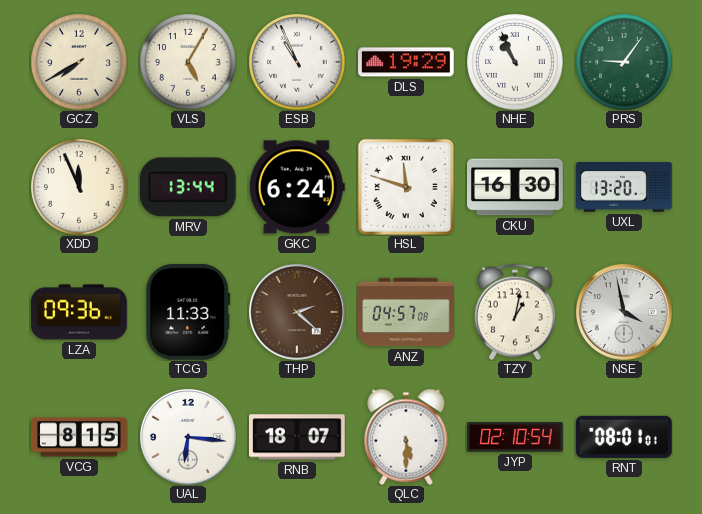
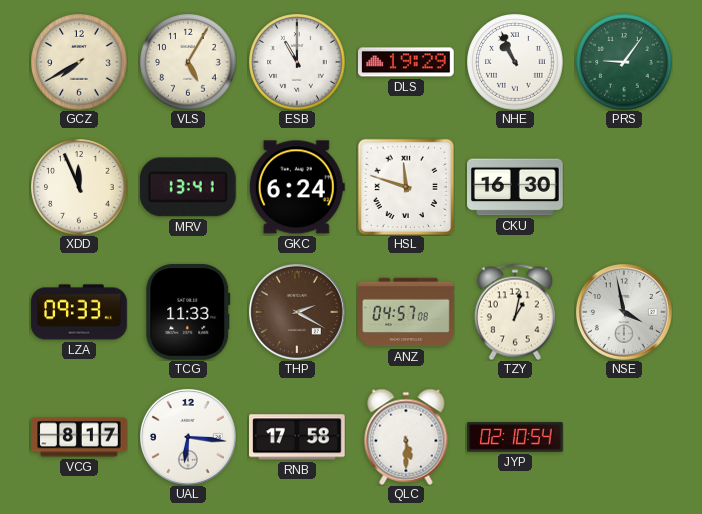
ESB: 10:56 -> 11:00 (297, 62)
MRV: 13:44 -> 13:41 (188, 187)
UXL: 13:20 -> none (624, 187)
LZA: 09:36 -> 09:33 (79, 312)
THP: 2:22 -> 2:20 (297, 312)
VCG: 8:15 -> 8:17 (79, 437)
RNB: 18:07 -> 17:58 (298, 437)
RNT: 08:01 -> none (625, 437)
